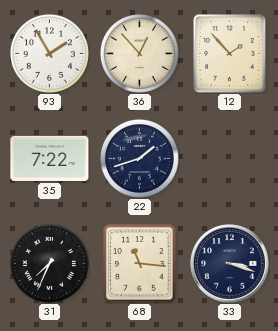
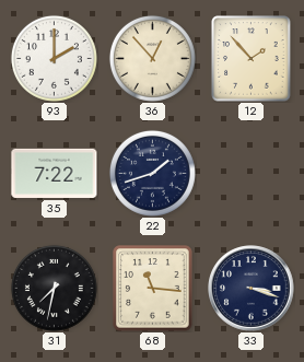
93: 1:55 -> 2:00 (54, 58)
31: 7:34 -> 7:32 (54, 288)
